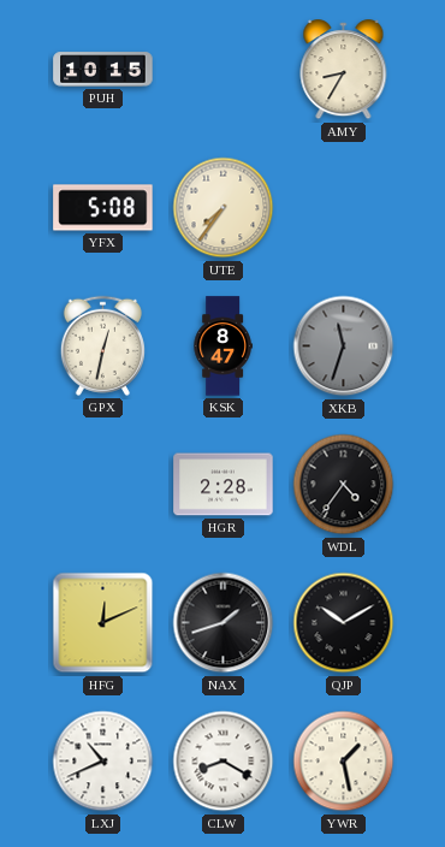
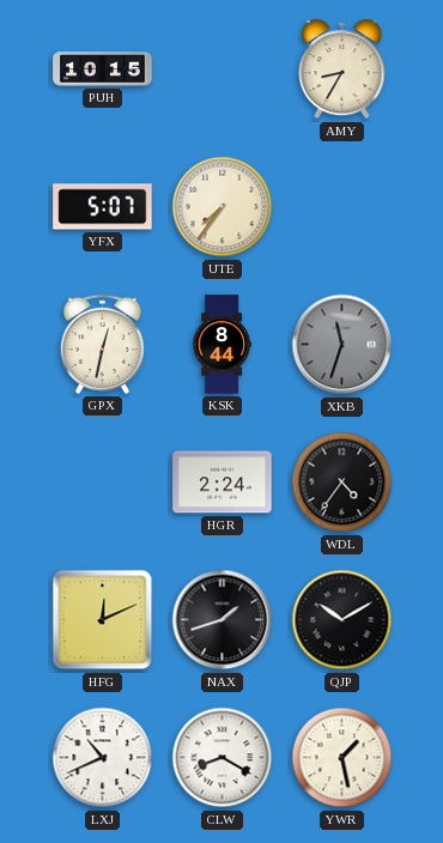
YFX: 5:08 -> 5:07 (103, 207)
KSK: 8:47 -> 8:44 (221, 345)
HGR: 2:28 -> 2:24 (223, 483)
